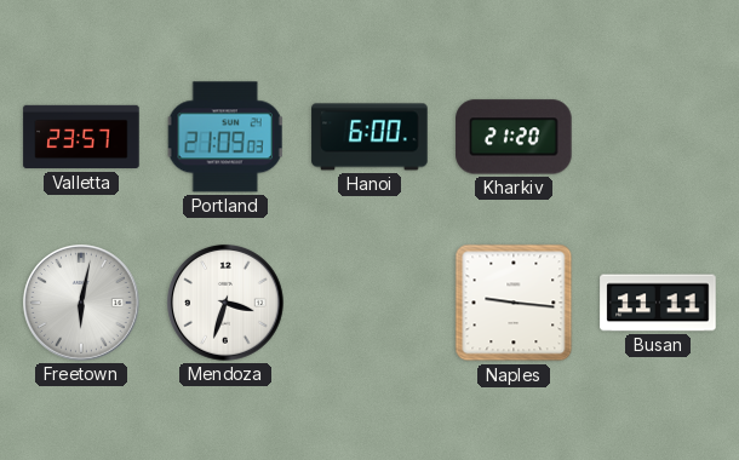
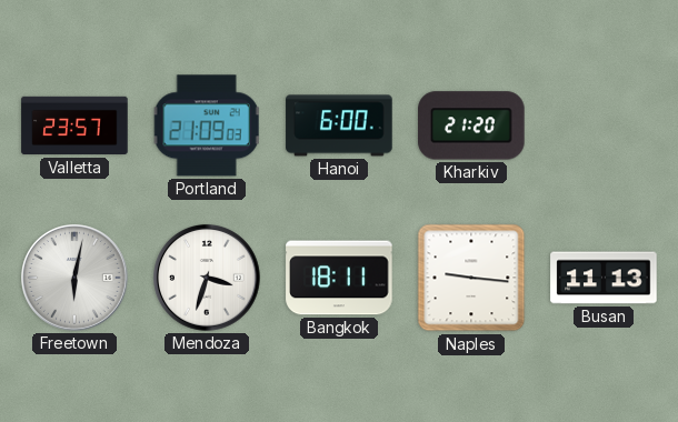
Bangkok: none -> 18:11 (339, 278)
Busan: 11:11 -> 11:13 (604, 278)
